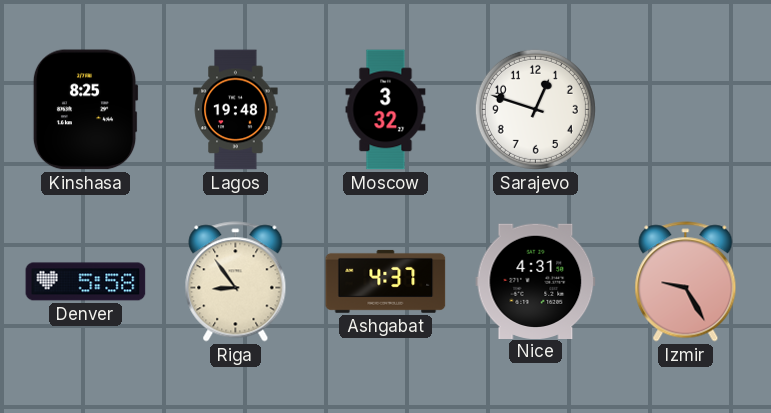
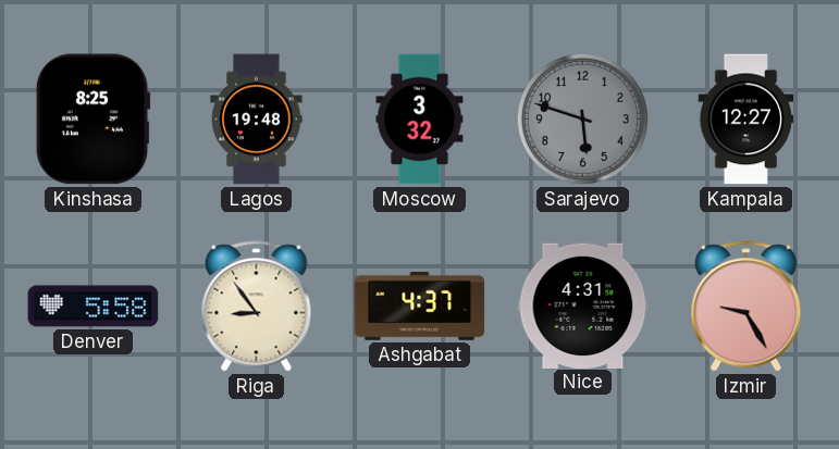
Sarajevo: 12:48 -> 5:48 (582, 119)
Sarajevo dial: white -> grey (582, 119)
Kampala: none -> 12:27 (747, 120)
